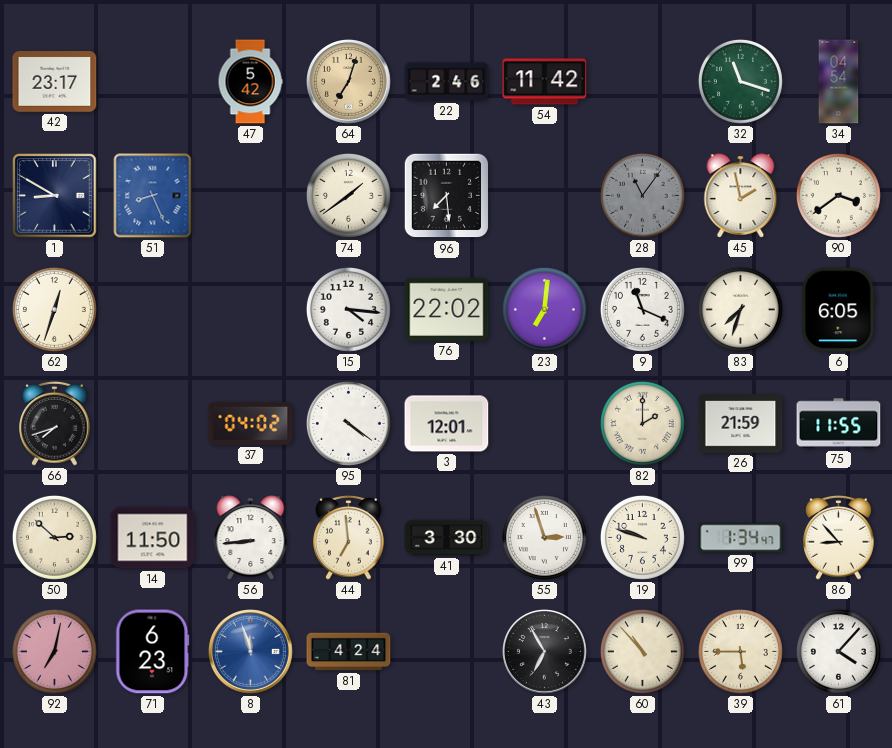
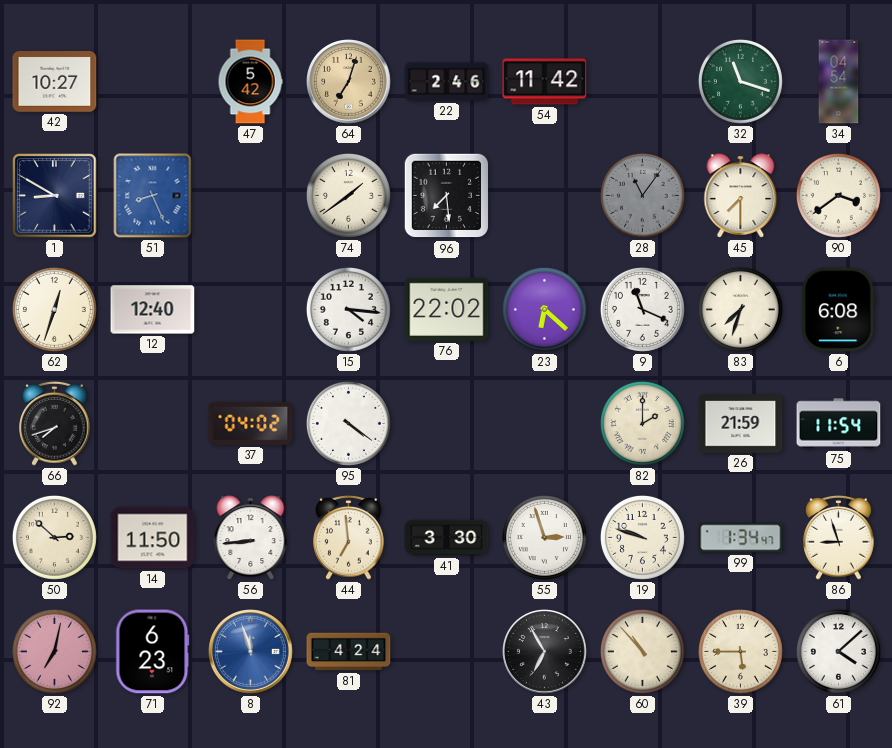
42: 23:17 -> 10:27 (55, 82)
45: 1:58 -> 7:30 (741, 196)
12: none -> 12:40 (153, 310)
23: 7:01 -> 6:22 (544, 309)
6: 6:05 -> 6:08 (839, 310)
3: 12:01 -> none (447, 424)
75: 11:55 -> 11:54 (839, 424)
86: 8:53 -> 8:57 (839, 537)
61: 4:07 -> 4:08 (838, 651)
